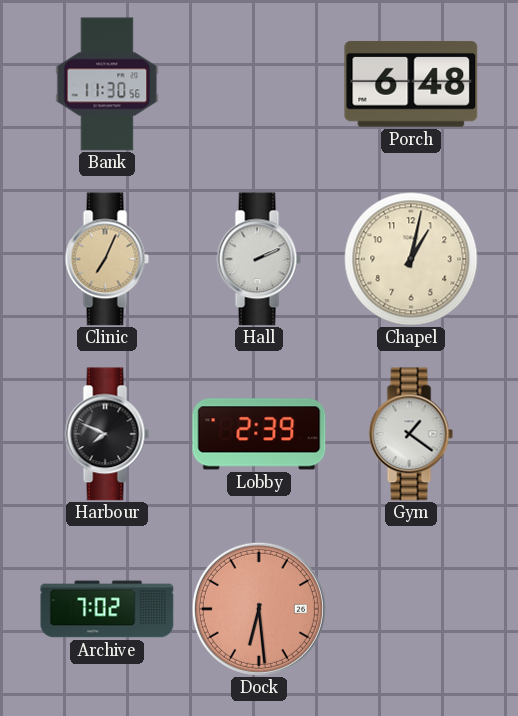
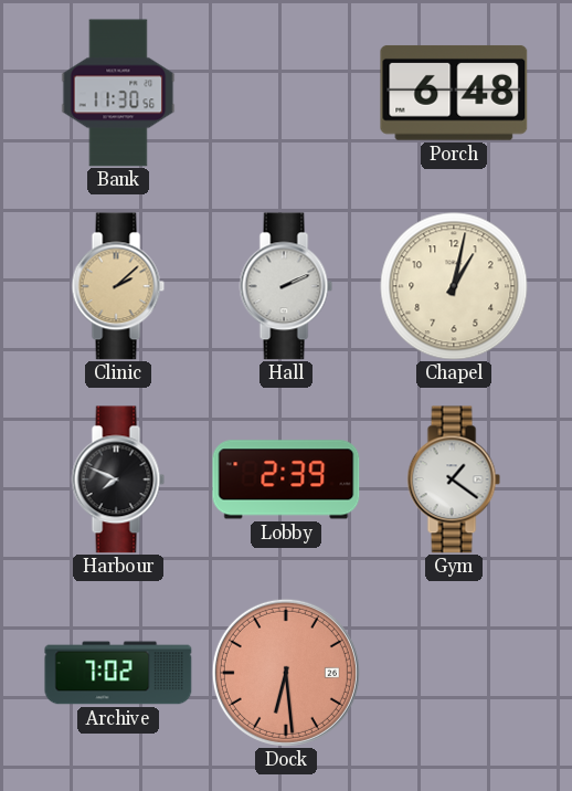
Clinic: 7:04 -> 2:08 (118, 286)
